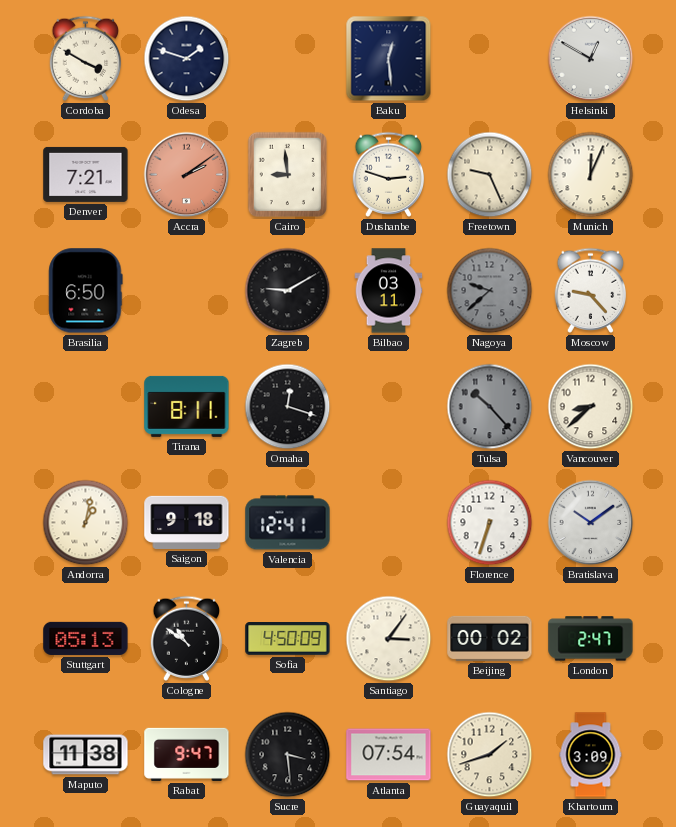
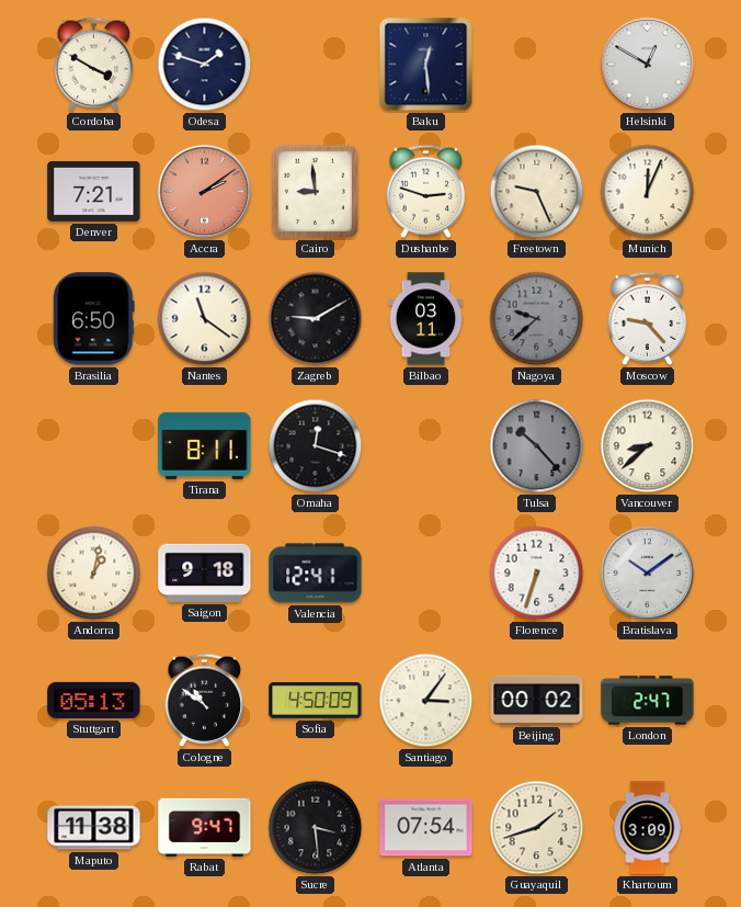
Nantes: none -> 11:21 (205, 319)
